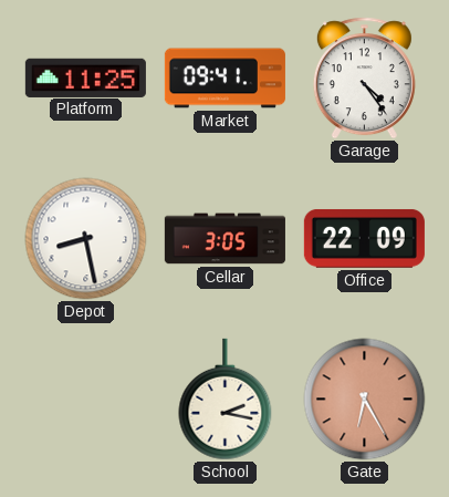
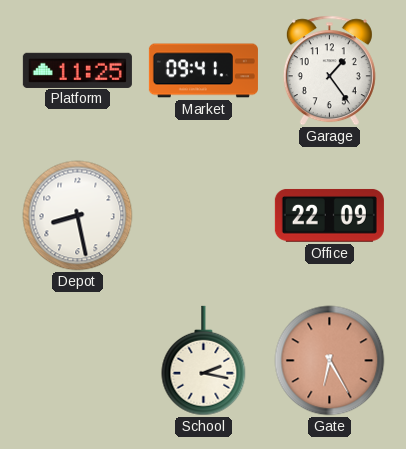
Garage: 4:24 -> 1:24 (329, 71)
Cellar: 3:05 -> none (224, 239)
